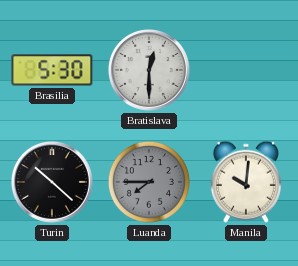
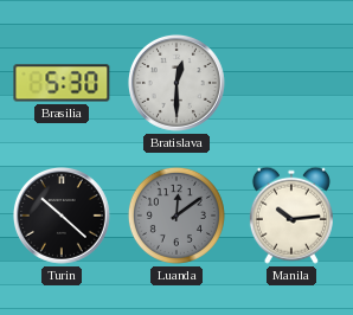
Luanda: 7:45 -> 12:09 (176, 216)
Manila: 10:01 -> 10:14 (291, 216)
